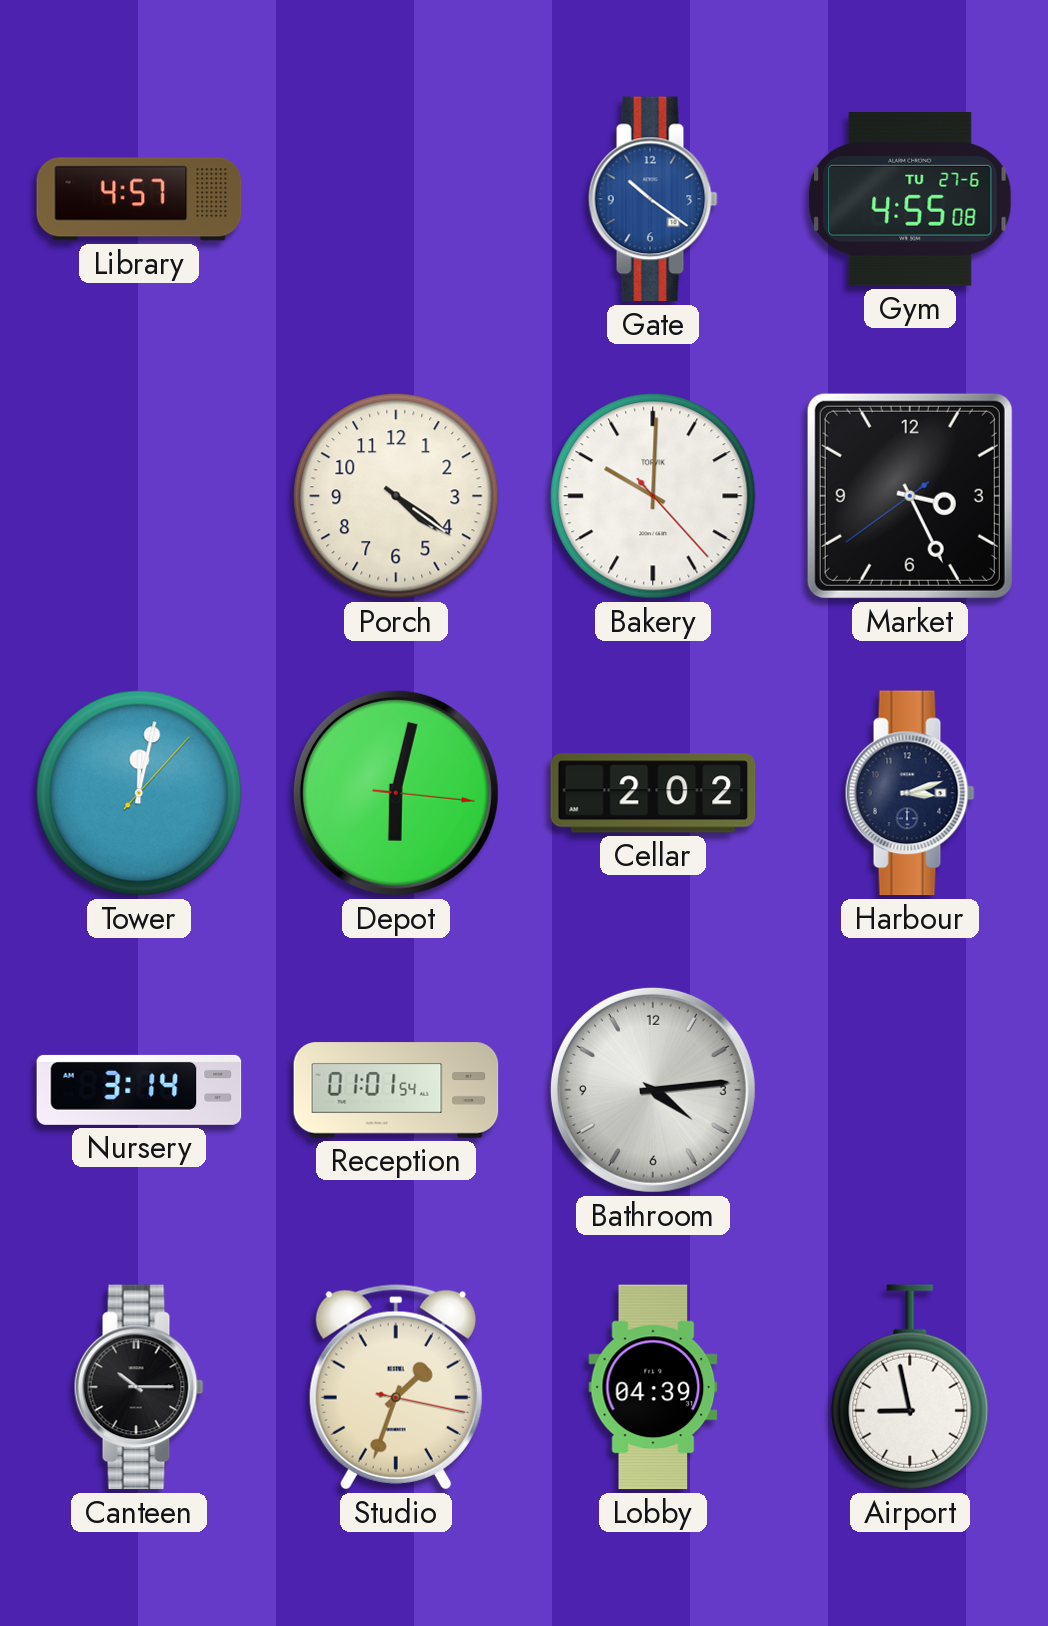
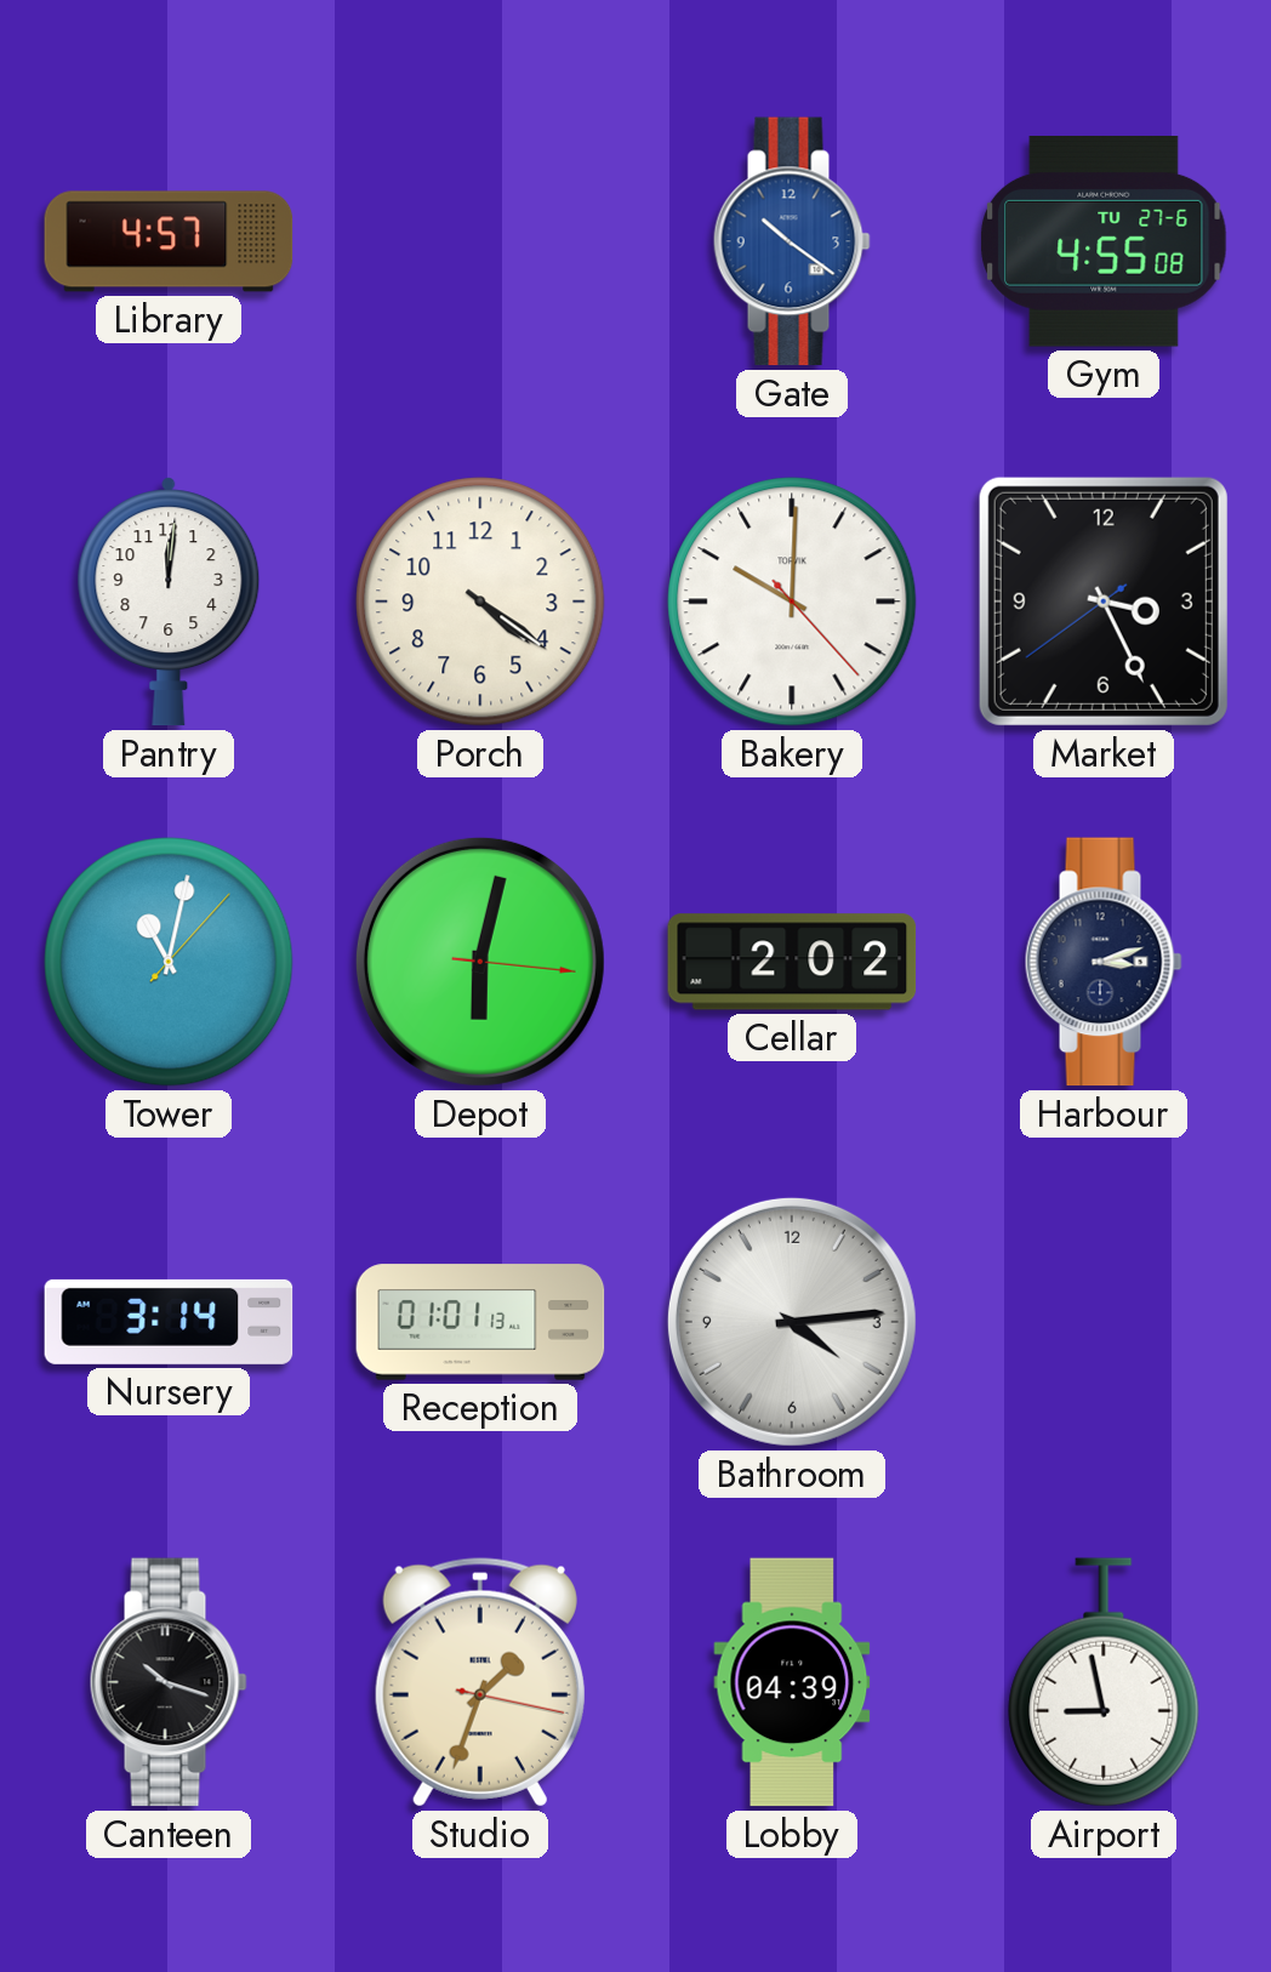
Pantry: none -> 12:01 (169, 602)
Tower: 12:02 -> 11:02 (169, 962)
Reception: 01:01:54 -> 01:01:13 (480, 1322)
Canteen: 10:15 -> 10:18 (169, 1682)
